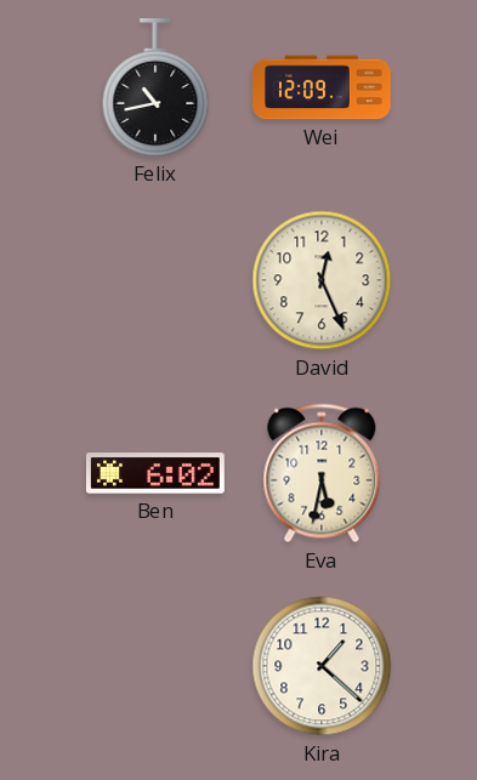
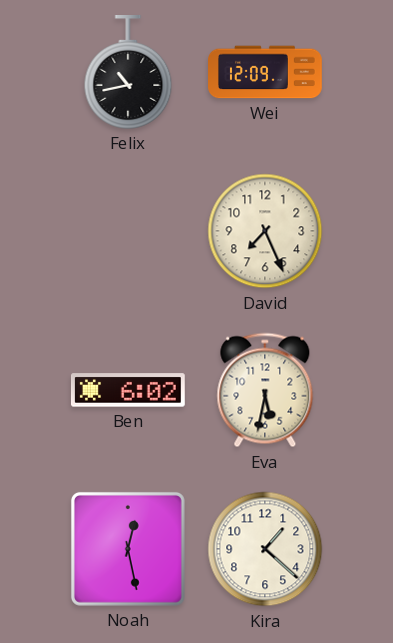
David: 12:26 -> 7:26 (265, 231)
Noah: none -> 12:28 (128, 549)
